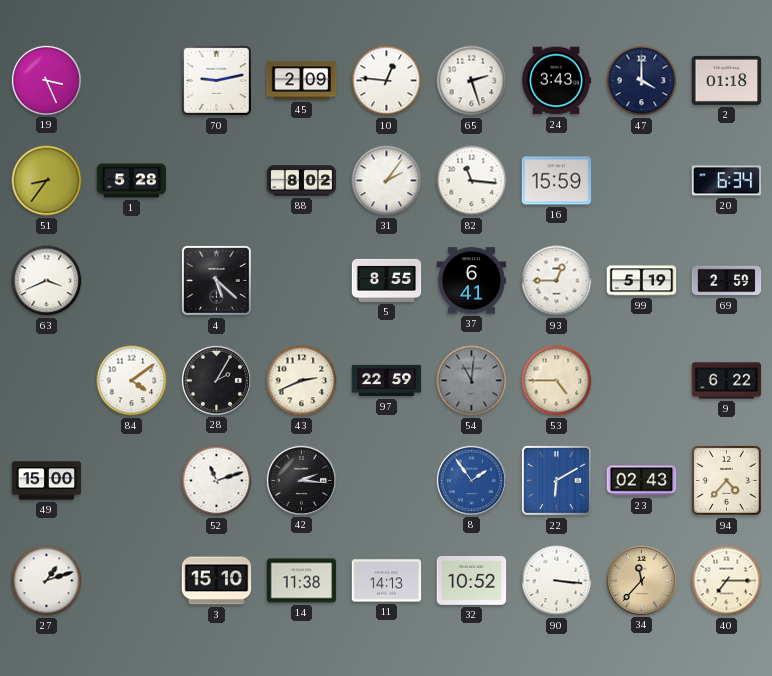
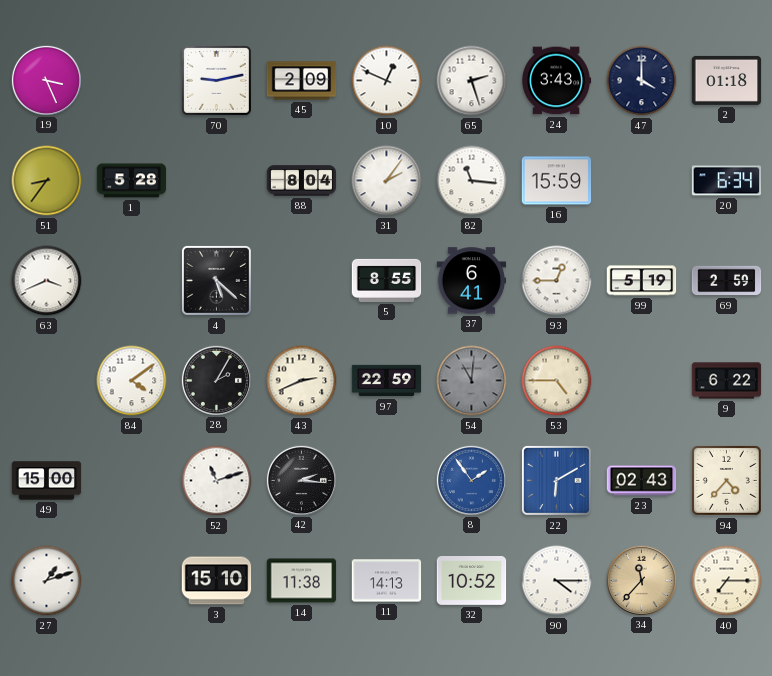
10: 12:46 -> 12:49 (387, 81)
88: 8:02 -> 8:04 (302, 181)
90: 3:16 -> 4:15 (557, 581)
